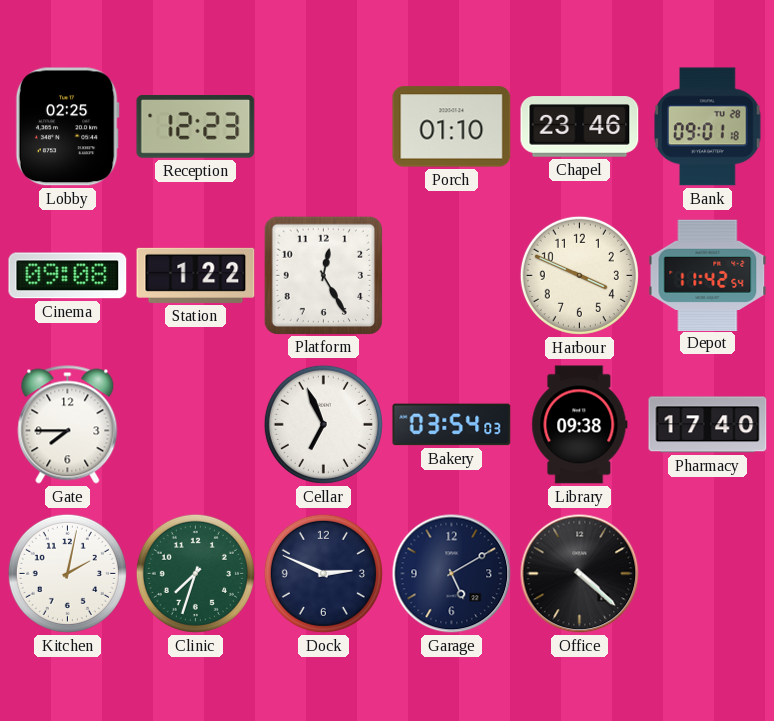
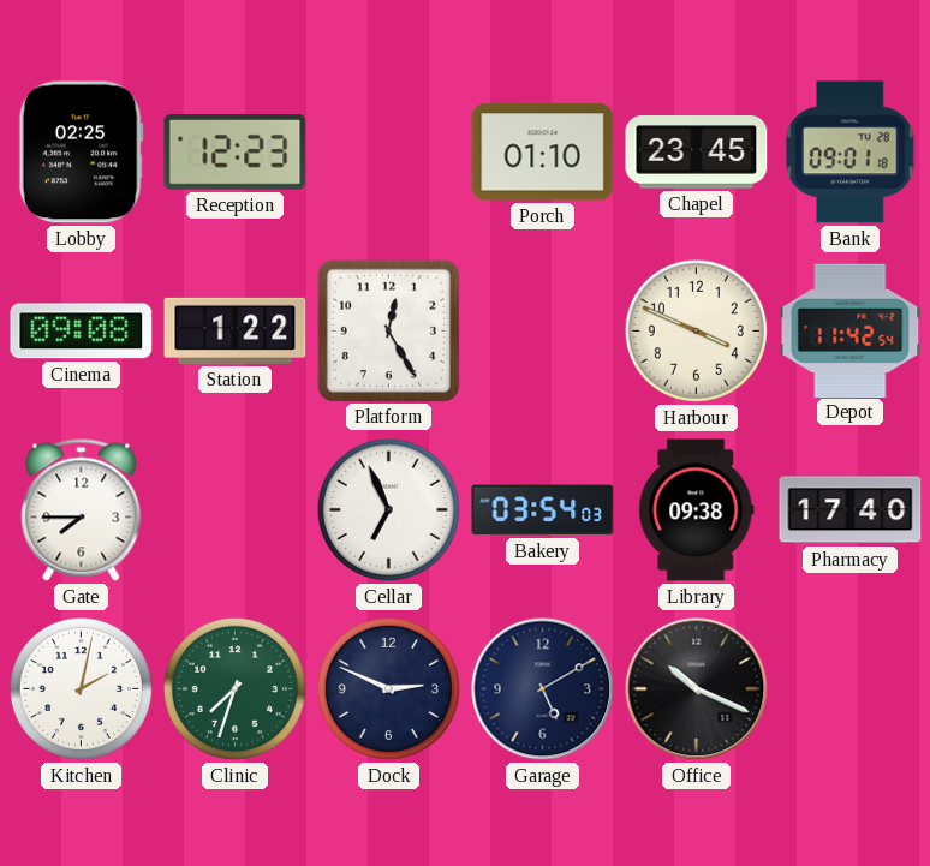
Chapel: 23:46 -> 23:45 (697, 153)
Office: 4:22 -> 10:19 (697, 689)
